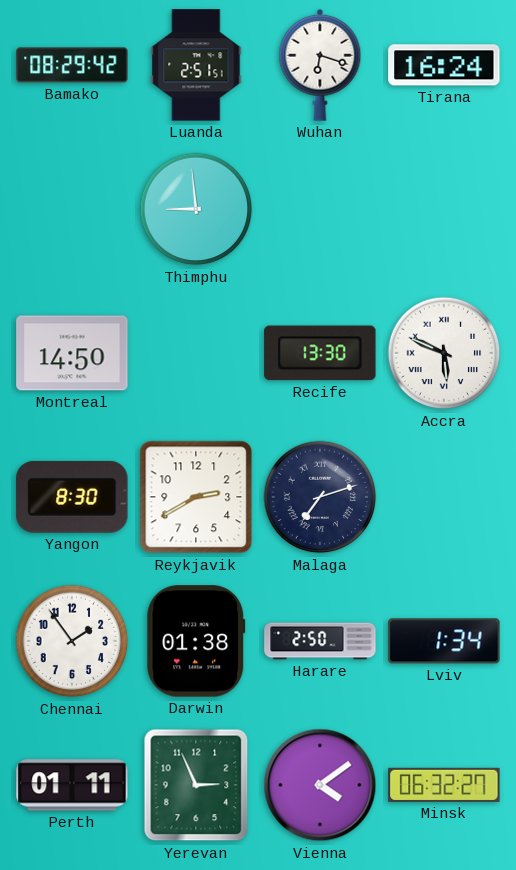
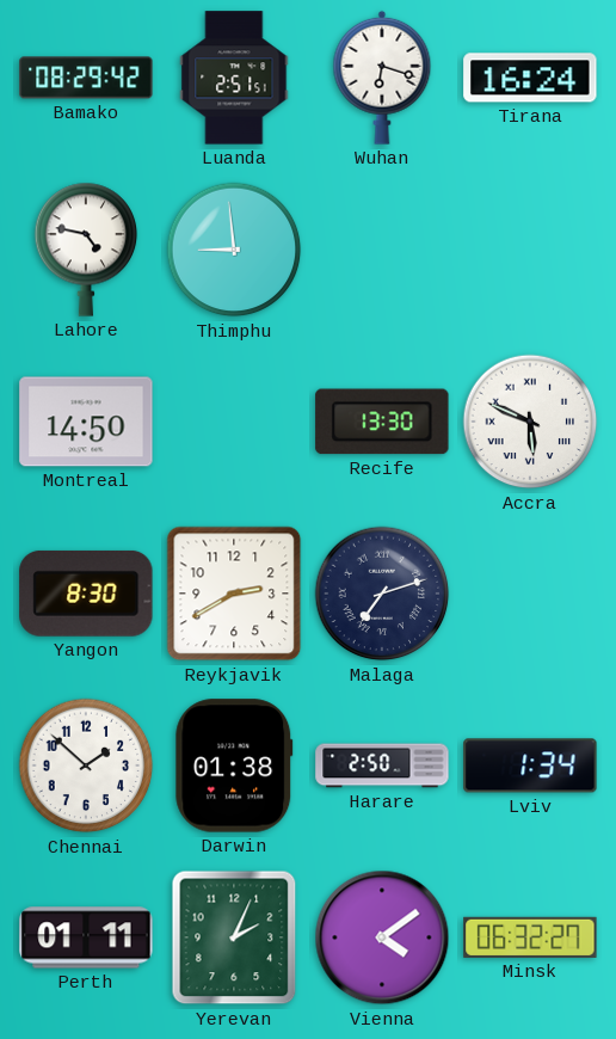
Lahore: none -> 4:47 (86, 250)
Chennai: 1:54 -> 1:52 (86, 766)
Yerevan: 2:56 -> 2:04 (234, 937)
